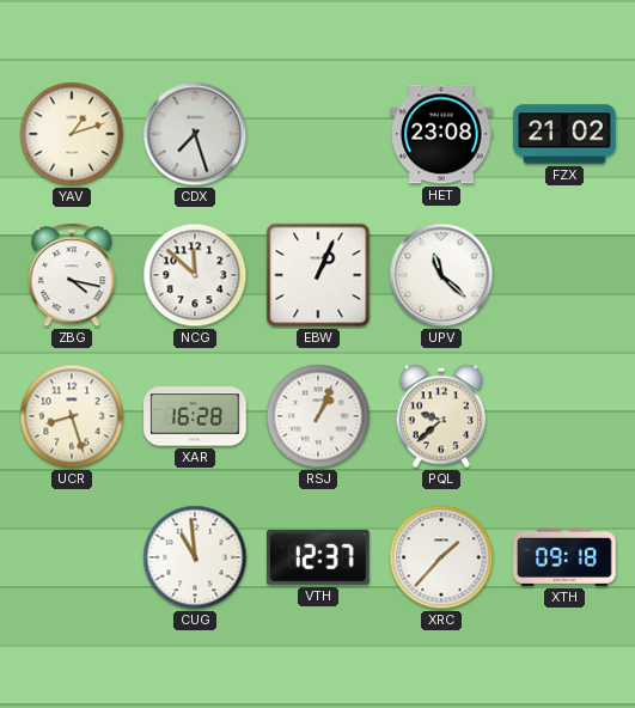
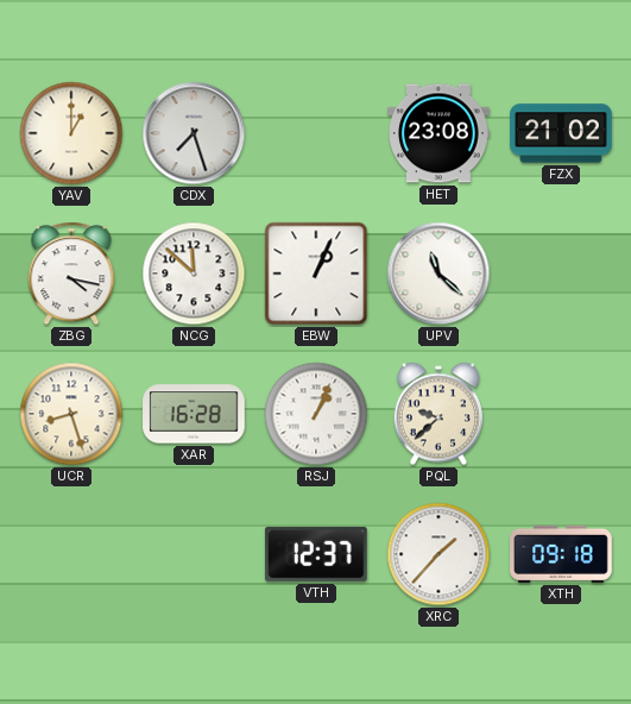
YAV: 1:12 -> 1:00 (71, 133)
CUG: 10:59 -> none (195, 557)
